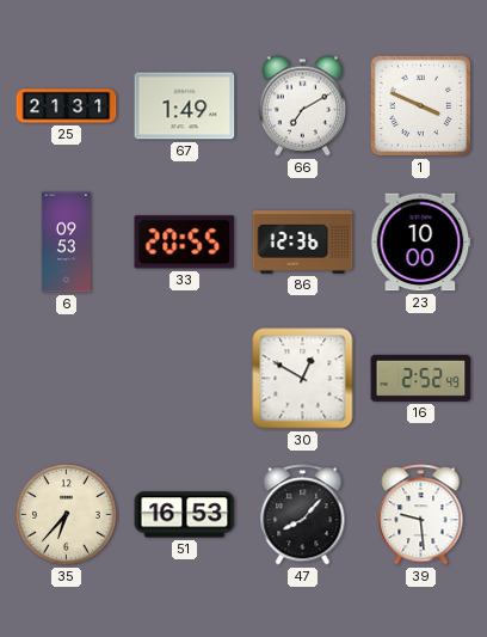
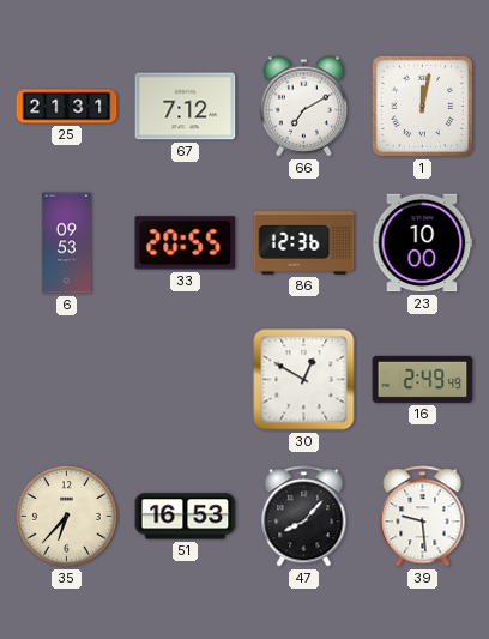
67: 1:49 -> 7:12 (186, 107)
1: 3:49 -> 12:02 (423, 107)
16: 2:52 -> 2:49 (423, 379)
